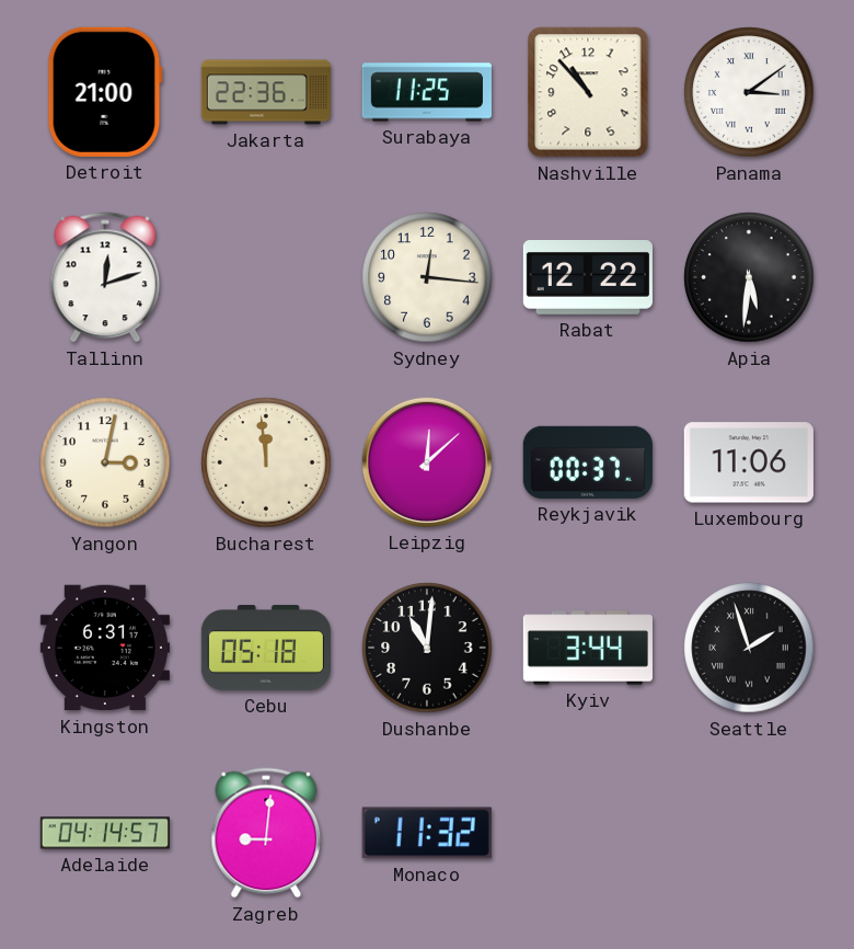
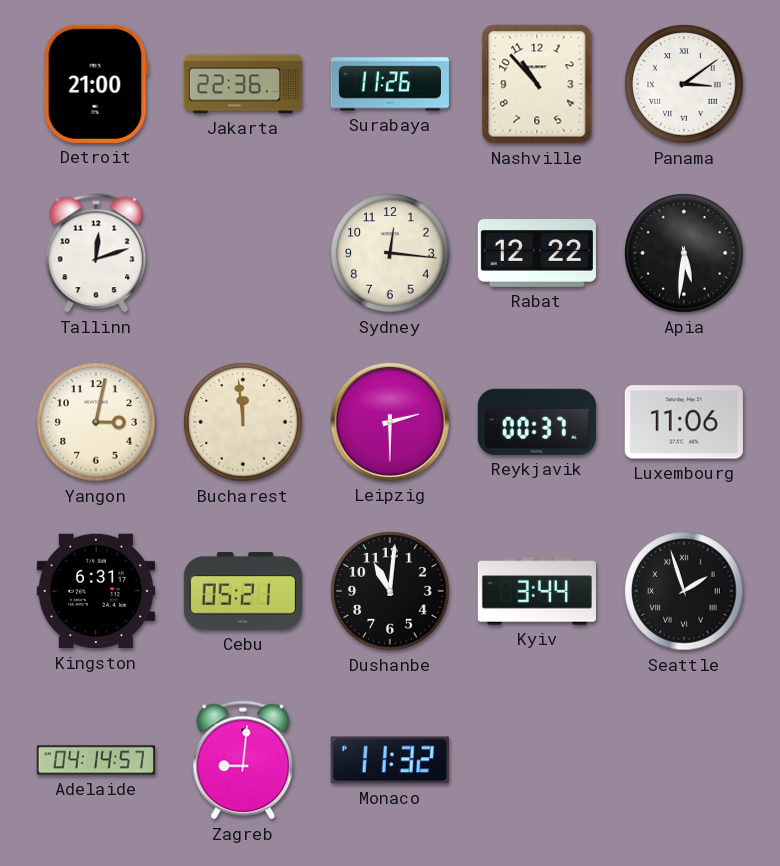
Surabaya: 11:25 -> 11:26 (390, 84)
Leipzig: 12:08 -> 2:30 (390, 422)
Cebu: 05:18 -> 05:21 (243, 592)
